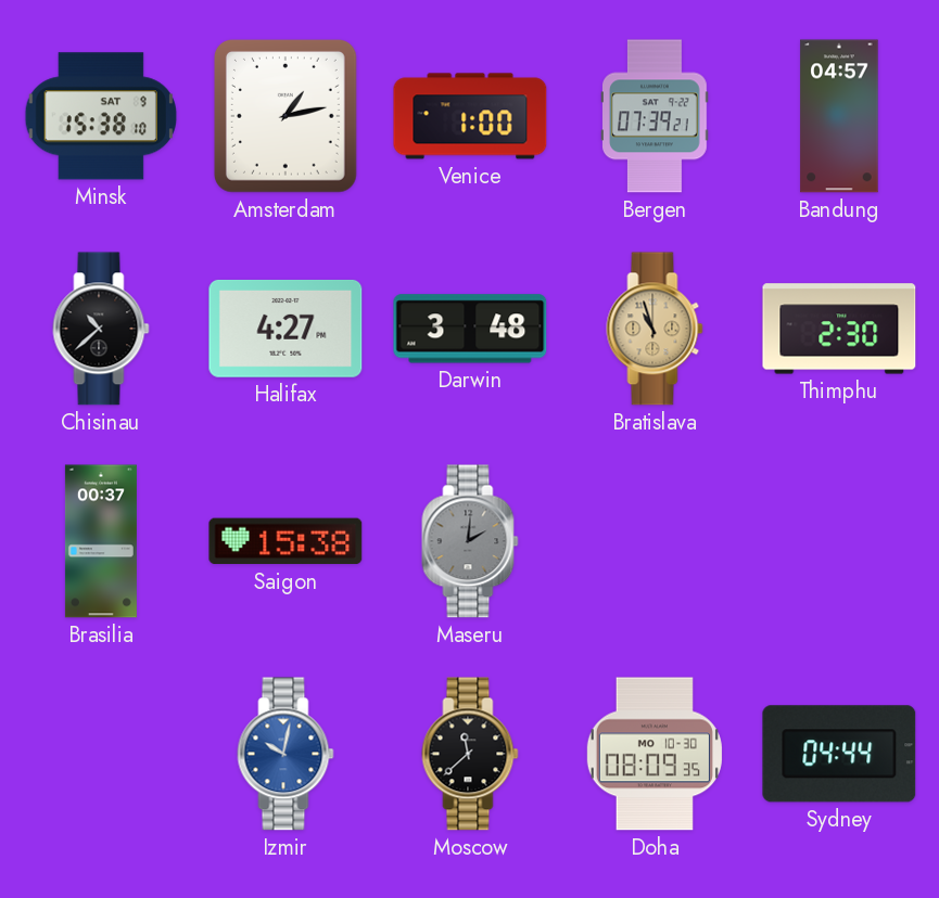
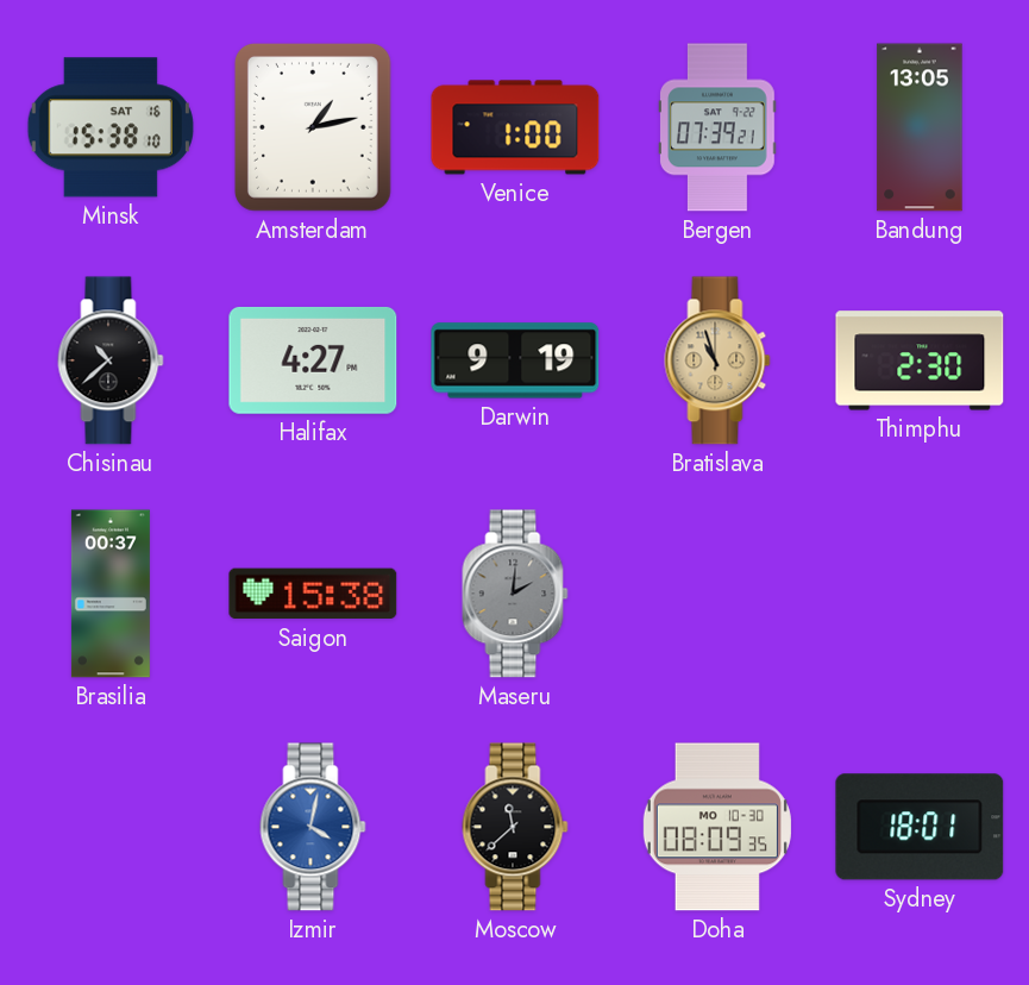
Minsk date: SAT 9 -> SAT 16 (111, 127)
Bandung: 04:57 -> 13:05 (920, 127)
Darwin: 3:48 -> 9:19 (515, 360)
Izmir: 10:02 -> 4:02 (313, 827)
Sydney: 04:44 -> 18:01 (920, 827)
